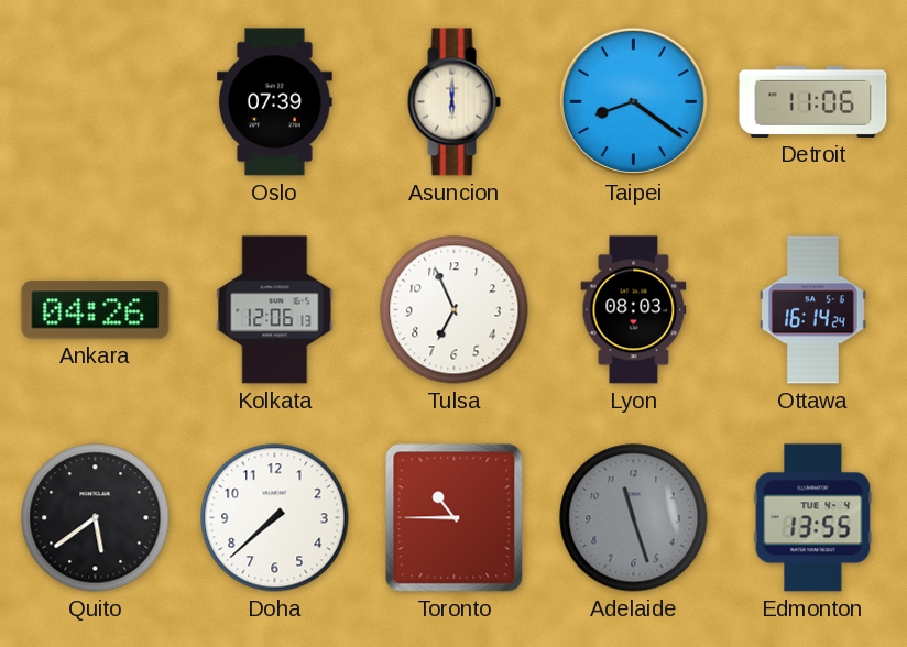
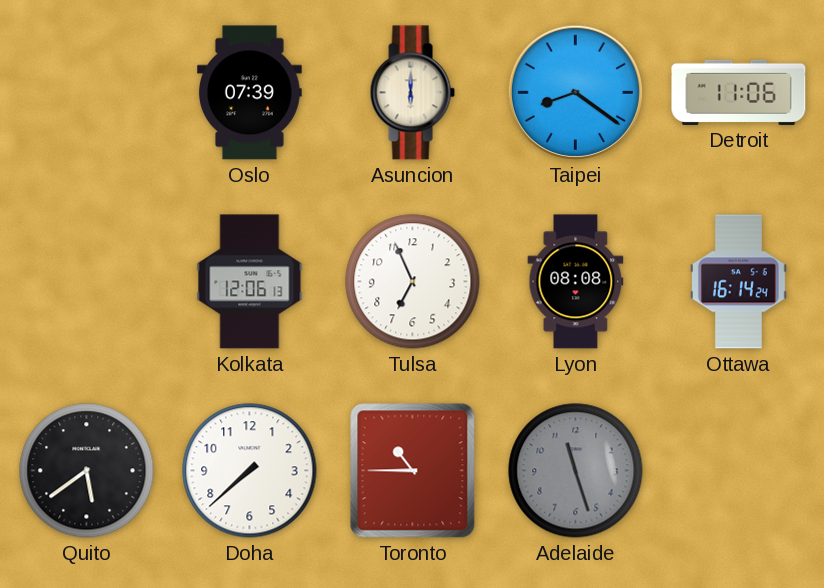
Ankara: 04:26 -> none (96, 310)
Lyon: 08:03 -> 08:08 (576, 282)
Edmonton: 13:55 -> none (813, 518)
